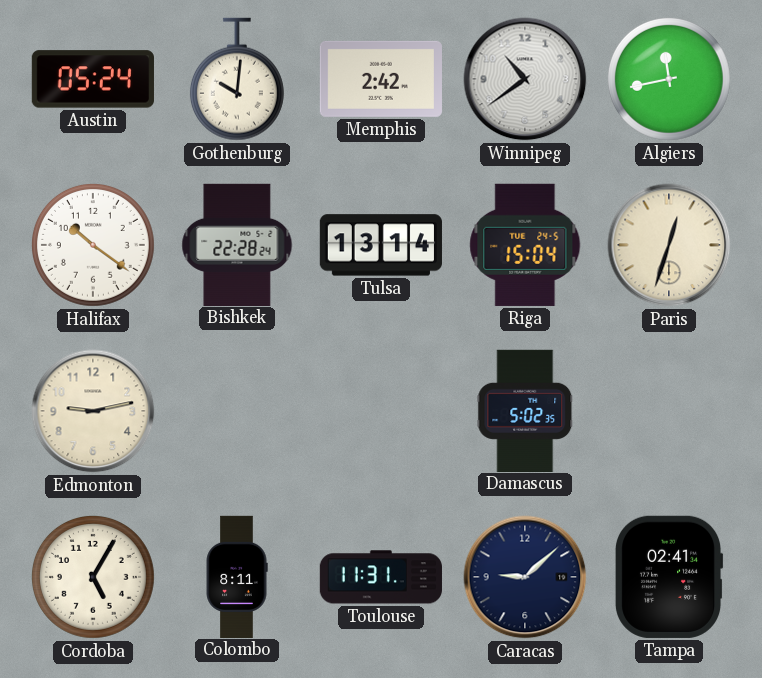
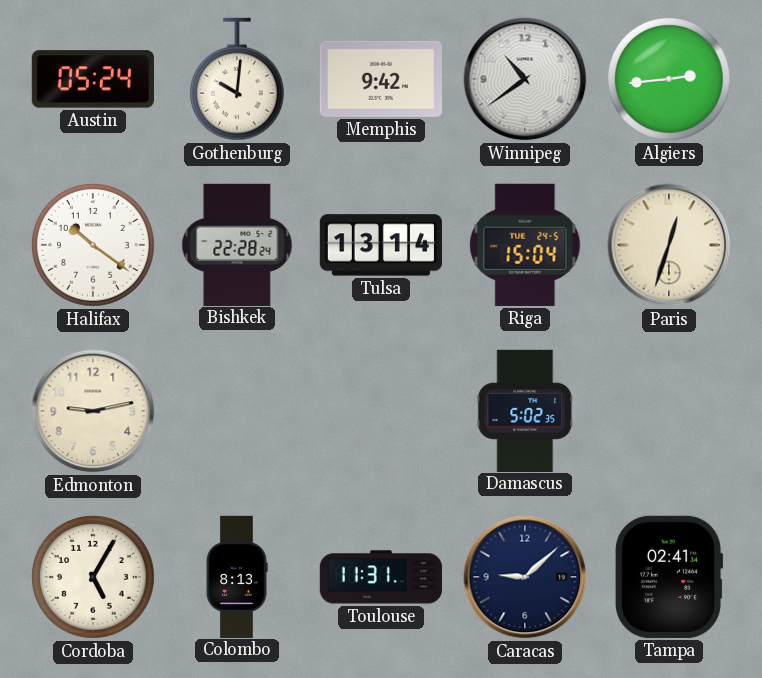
Memphis: 2:42 -> 9:42 (381, 79)
Algiers: 11:43 -> 2:44 (669, 79)
Colombo: 8:11 -> 8:13 (237, 576)
